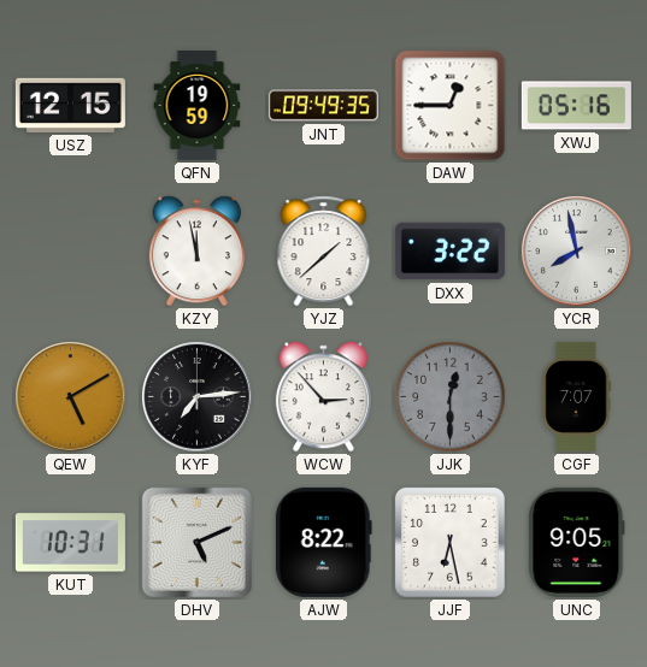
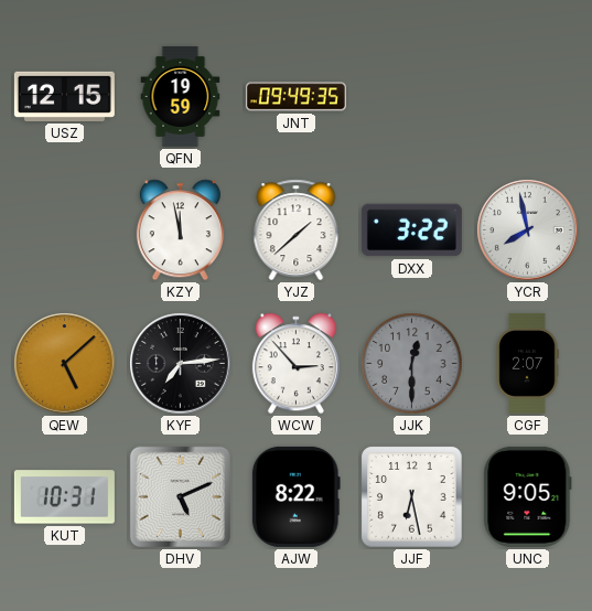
DAW: 12:45 -> none (451, 106)
XWJ: 05:16 -> none (576, 106)
QEW: 5:10 -> 5:08 (65, 364)
CGF: 7:07 -> 2:07 (527, 363)
